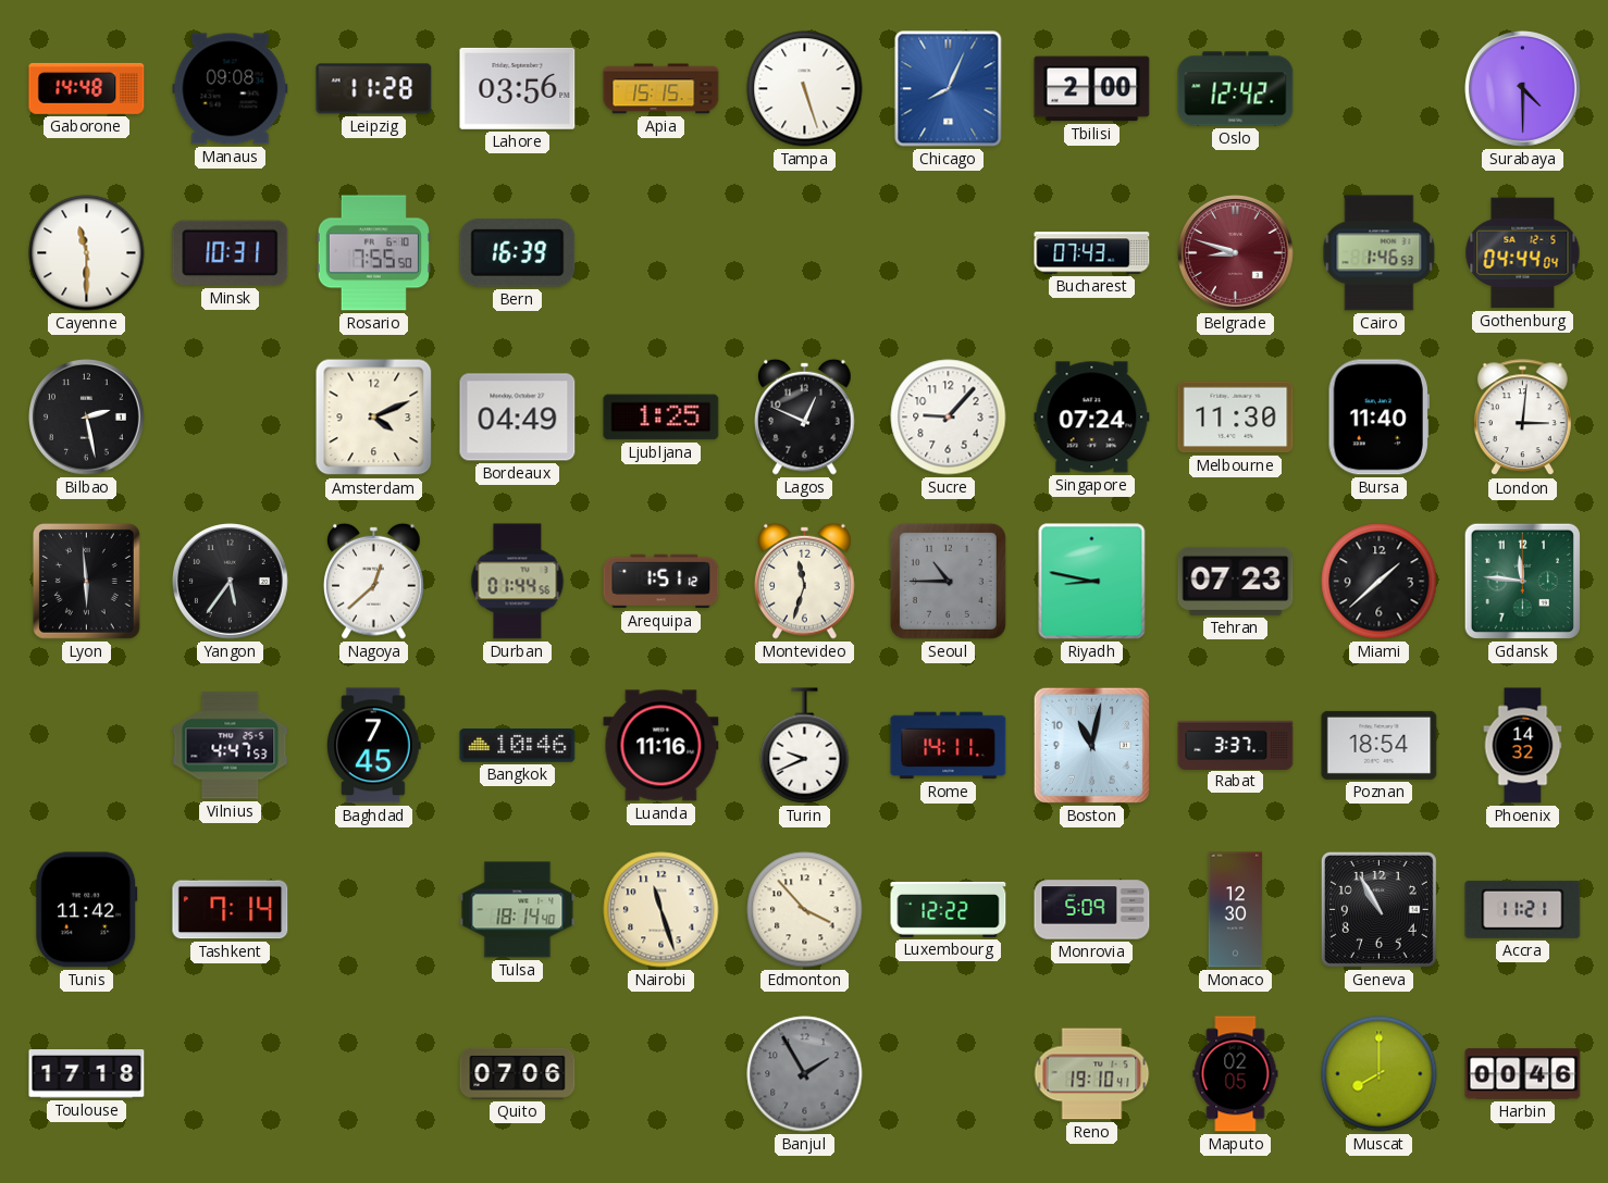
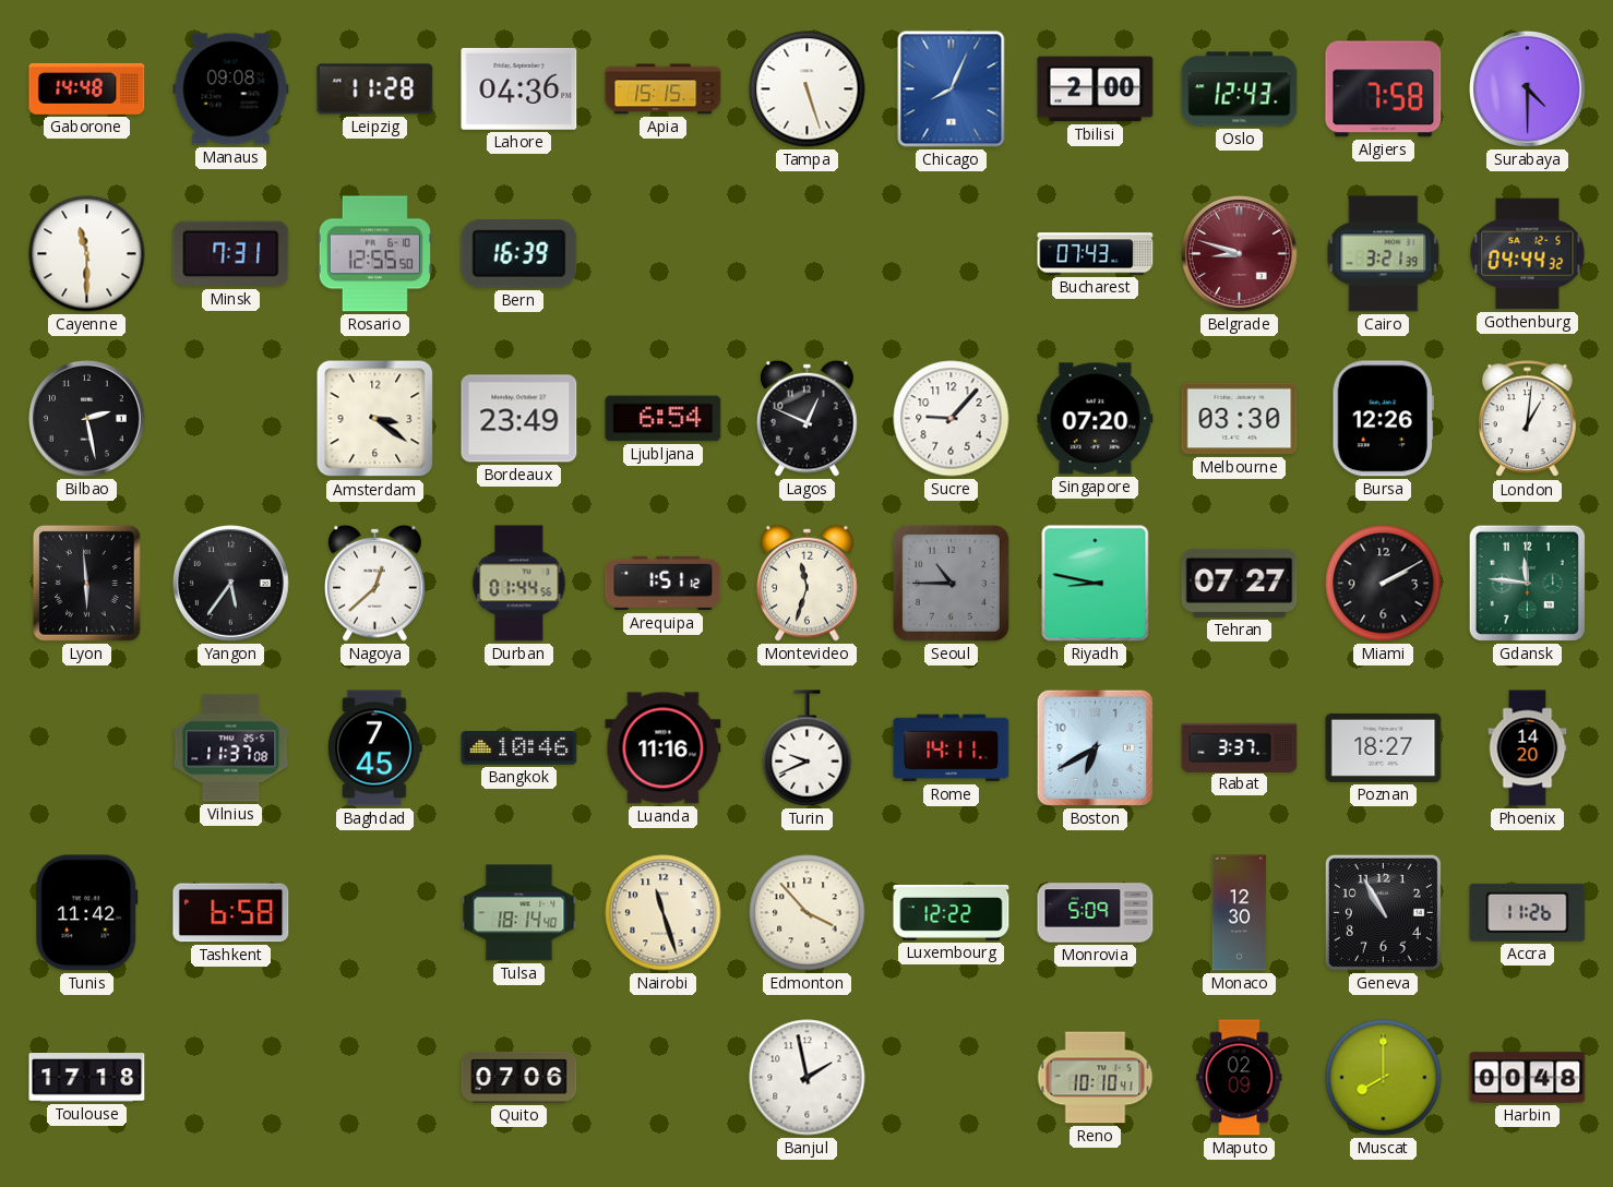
Lahore: 03:56 -> 04:36 (519, 88)
Oslo: 12:42 -> 12:43 (1240, 89)
Algiers: none -> 7:58 (1384, 89)
Minsk: 10:31 -> 7:31 (231, 254)
Rosario: 7:55 -> 12:55 (374, 254)
Cairo: 1:46 -> 3:21 (1384, 254)
Gothenburg: 04:44:04 -> 04:44:32 (1528, 254)
Amsterdam: 4:11 -> 3:21 (375, 419)
Bordeaux: 04:49 -> 23:49 (519, 419)
Ljubljana: 1:25 -> 6:54 (664, 419)
Singapore: 07:24 -> 07:20 (1096, 419)
Melbourne: 11:30 -> 03:30 (1240, 419)
Bursa: 11:40 -> 12:26 (1383, 419)
London: 3:01 -> 1:01 (1527, 419)
Tehran: 07:23 -> 07:27 (1240, 583)
Miami: 1:38 -> 2:10 (1384, 584)
Vilnius: 4:47 -> 11:37 (231, 748)
Boston: 11:02 -> 6:40 (1095, 747)
Poznan: 18:54 -> 18:27 (1384, 747)
Phoenix: 14:32 -> 14:20 (1528, 748)
Tashkent: 7:14 -> 6:58 (231, 913)
Accra: 11:21 -> 11:26 (1528, 912)
Banjul: 1:55 -> 1:58 (808, 1078)
Banjul dial: grey -> white (808, 1078)
Reno: 19:10 -> 10:10 (1096, 1078)
Maputo: 02:05 -> 02:09 (1240, 1078)
Harbin: 00:46 -> 00:48 (1528, 1078)
